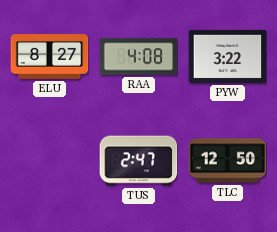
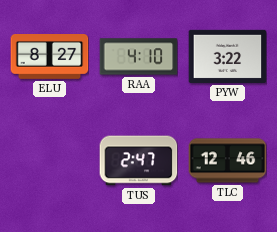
RAA: 4:08 -> 4:10 (138, 57)
TLC: 12:50 -> 12:46 (227, 161)
